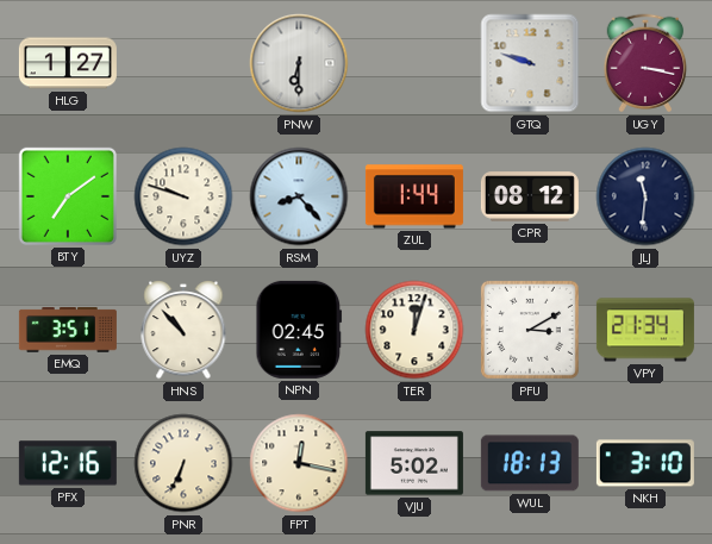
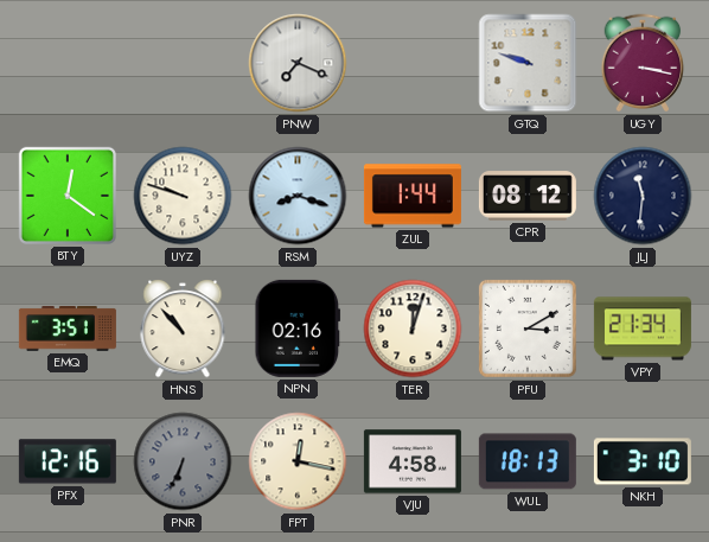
HLG: 1:27 -> none (68, 63)
PNW: 6:30 -> 7:19 (298, 63)
BTY: 7:09 -> 12:21 (68, 196)
RSM: 8:23 -> 8:18 (298, 196)
NPN: 02:45 -> 02:16 (298, 329)
PNR dial: cream -> grey (183, 461)
VJU: 5:02 -> 4:58 (413, 461)
